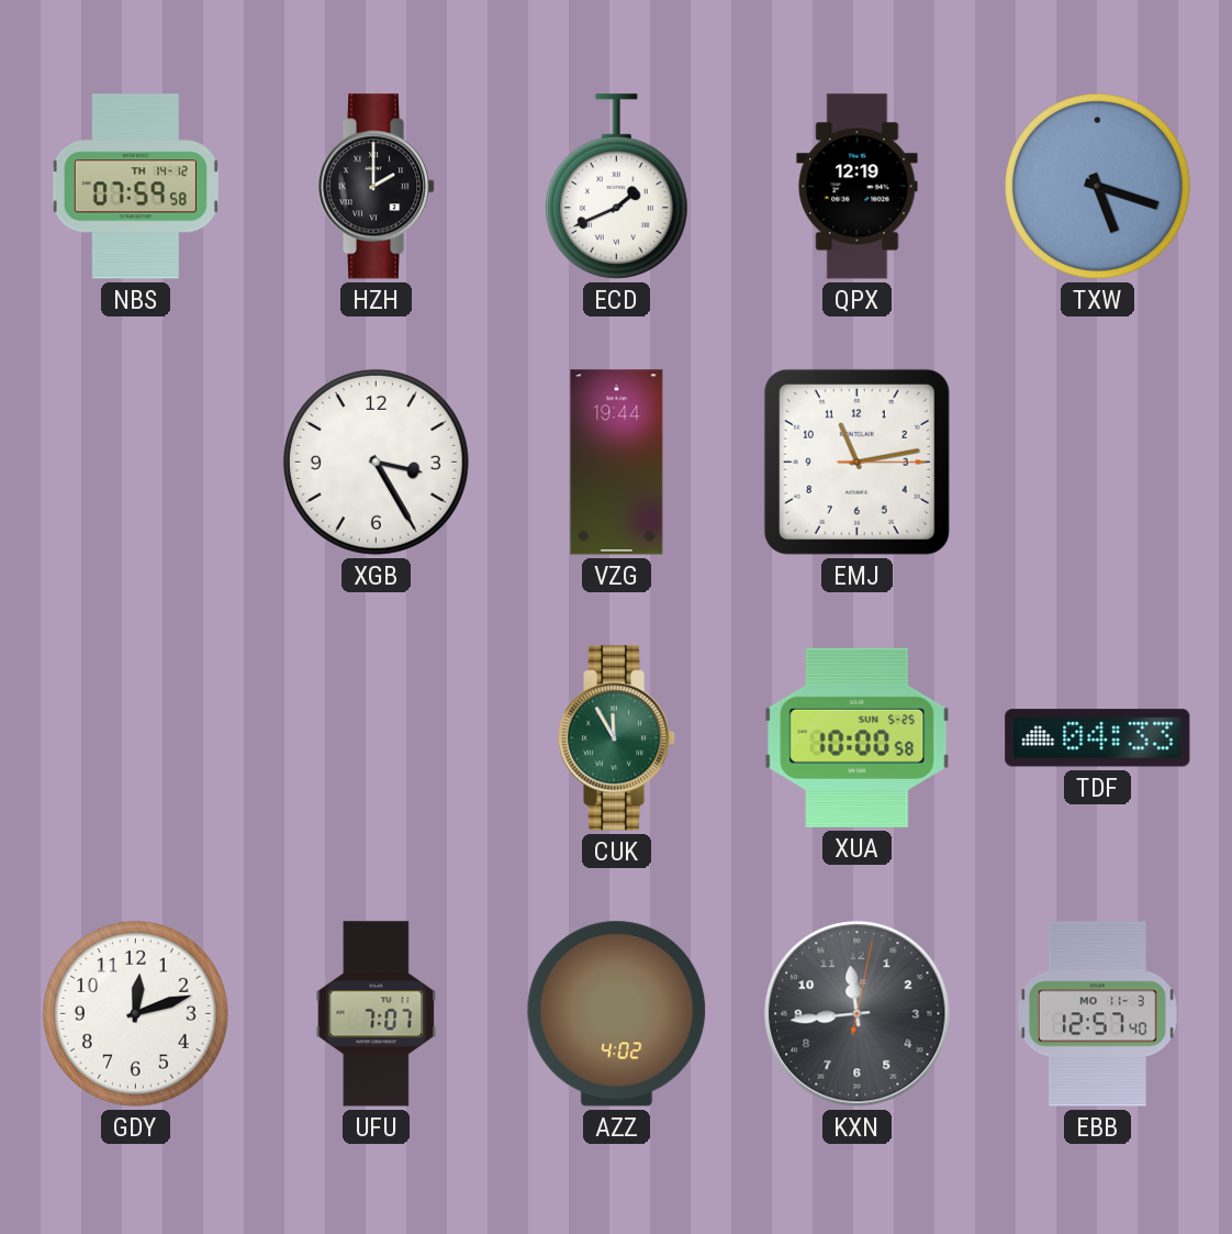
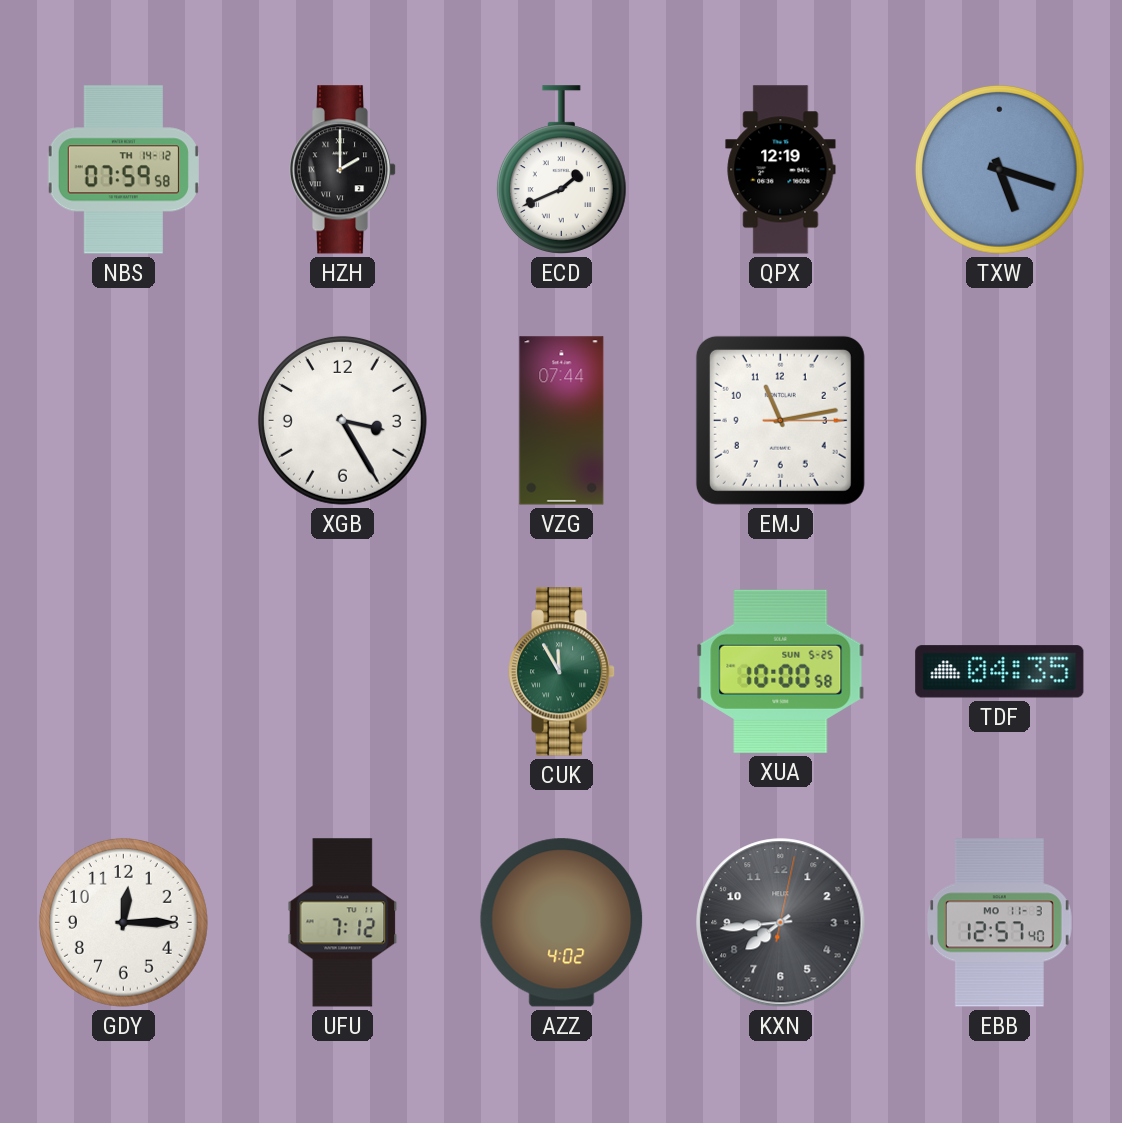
VZG: 19:44 -> 07:44 (562, 421)
TDF: 04:33 -> 04:35 (1000, 672)
GDY: 12:12 -> 12:15 (123, 922)
UFU: 7:07 -> 7:12 (343, 923)
KXN: 11:44 -> 7:44 (781, 923)
